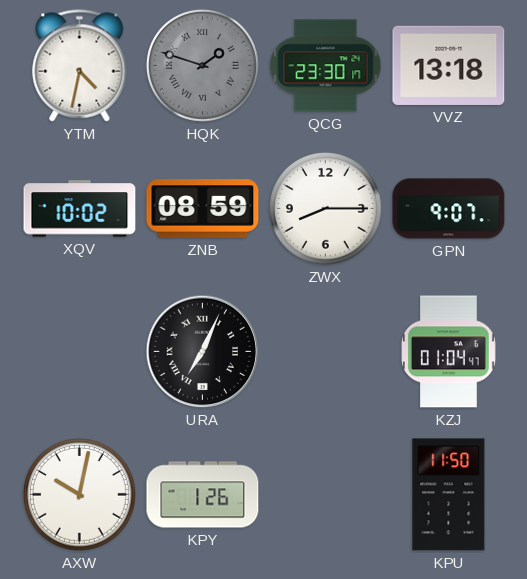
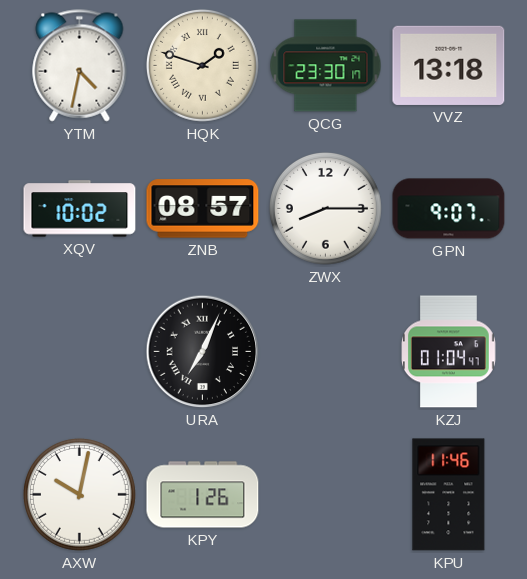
HQK dial: grey -> cream (202, 65)
ZNB: 08:59 -> 08:57 (203, 209)
KPU: 11:50 -> 11:46 (449, 495)
